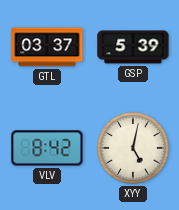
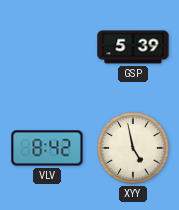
GTL: 03:37 -> none (47, 47)
XYY: 5:02 -> 4:58 (133, 148)
